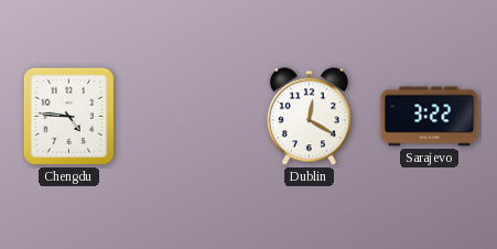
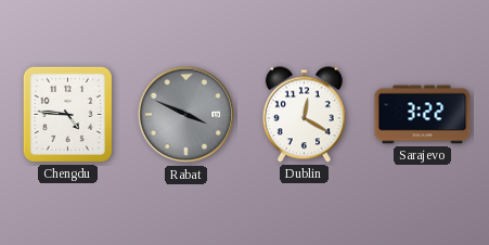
Rabat: none -> 3:49 (186, 115)
